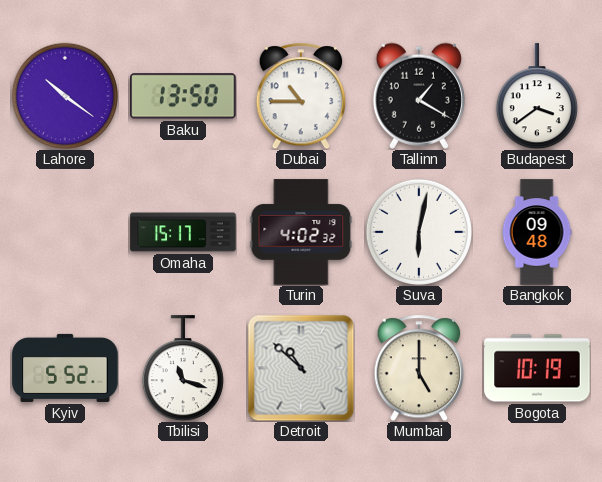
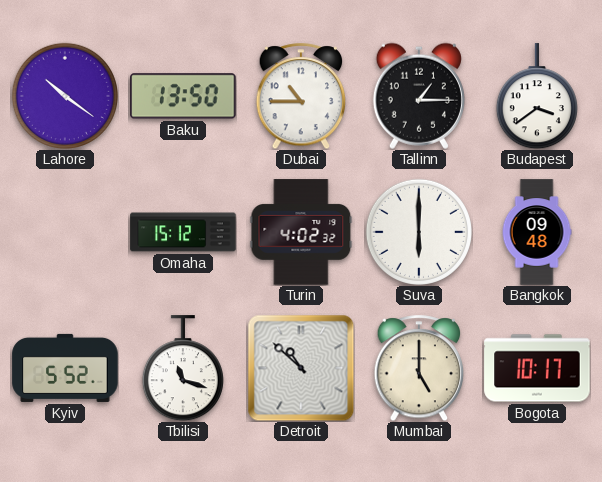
Tallinn: 1:20 -> 1:15 (419, 96)
Omaha: 15:17 -> 15:12 (183, 232)
Suva: 6:02 -> 6:00 (419, 232)
Bogota: 10:19 -> 10:17 (537, 368)
